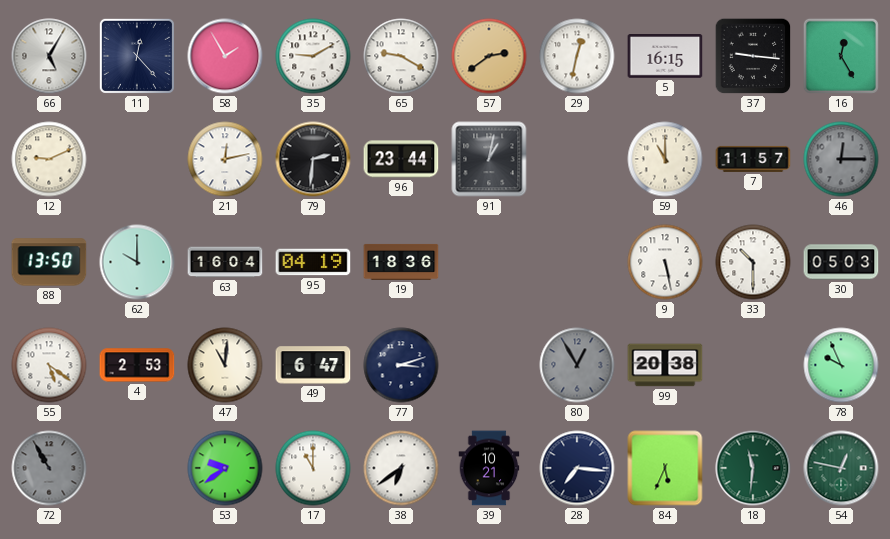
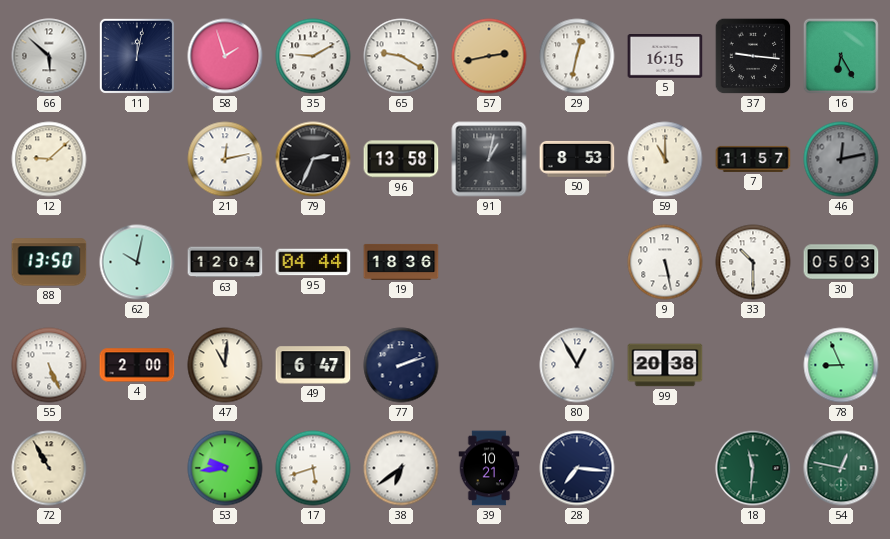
66: 5:05 -> 5:52 (49, 56)
11: 12:23 -> 12:02 (137, 56)
58: 1:55 -> 1:57 (225, 56)
57: 2:39 -> 2:43 (489, 56)
16: 12:25 -> 6:25 (841, 56)
12: 9:11 -> 9:08 (49, 159)
79: 2:31 -> 2:34 (313, 159)
96: 23:44 -> 13:58 (401, 159)
50: none -> 8:53 (577, 159)
46: 12:15 -> 12:13 (841, 159)
62: 10:00 -> 10:02 (137, 262)
63: 16:04 -> 12:04 (225, 262)
95: 04:19 -> 04:44 (313, 262)
55: 5:21 -> 5:26 (49, 365)
4: 2:53 -> 2:00 (137, 365)
77: 3:12 -> 2:12 (401, 365)
80 dial: grey -> white (577, 365)
78: 9:56 -> 8:56 (841, 365)
72 dial: grey -> cream (49, 468)
53: 9:39 -> 9:44 (225, 468)
17: 11:00 -> 5:42 (313, 468)
84: 5:34 -> none (665, 468)
